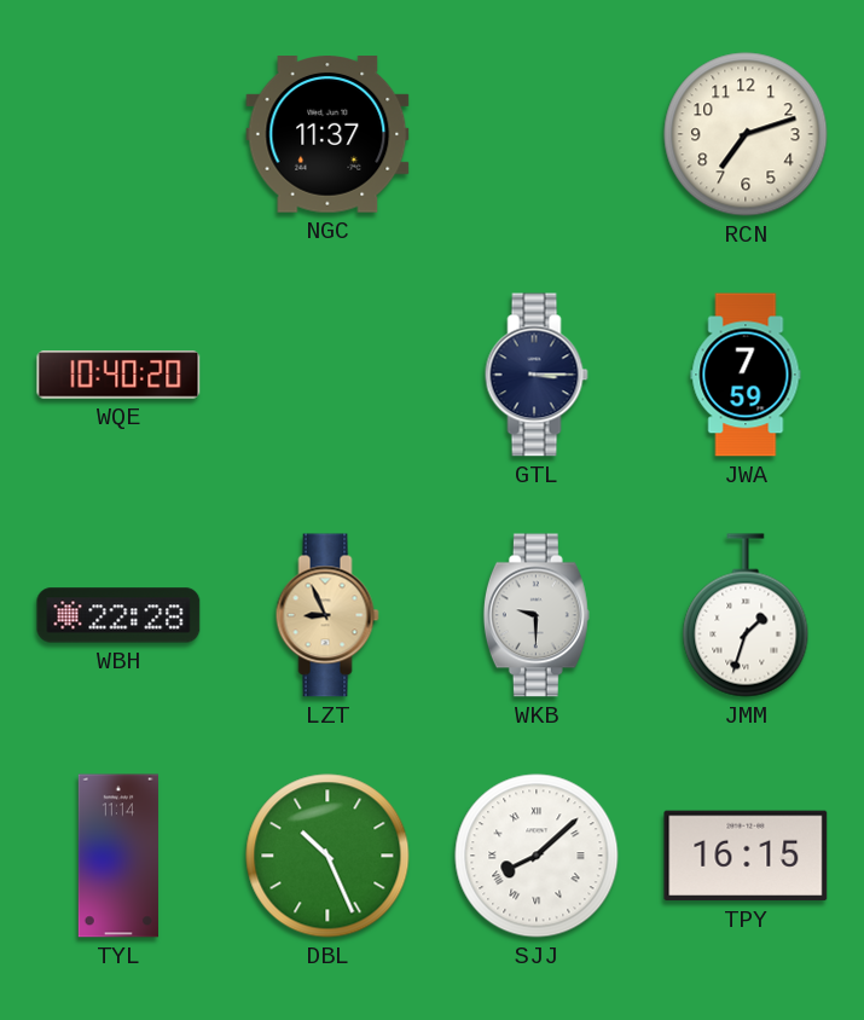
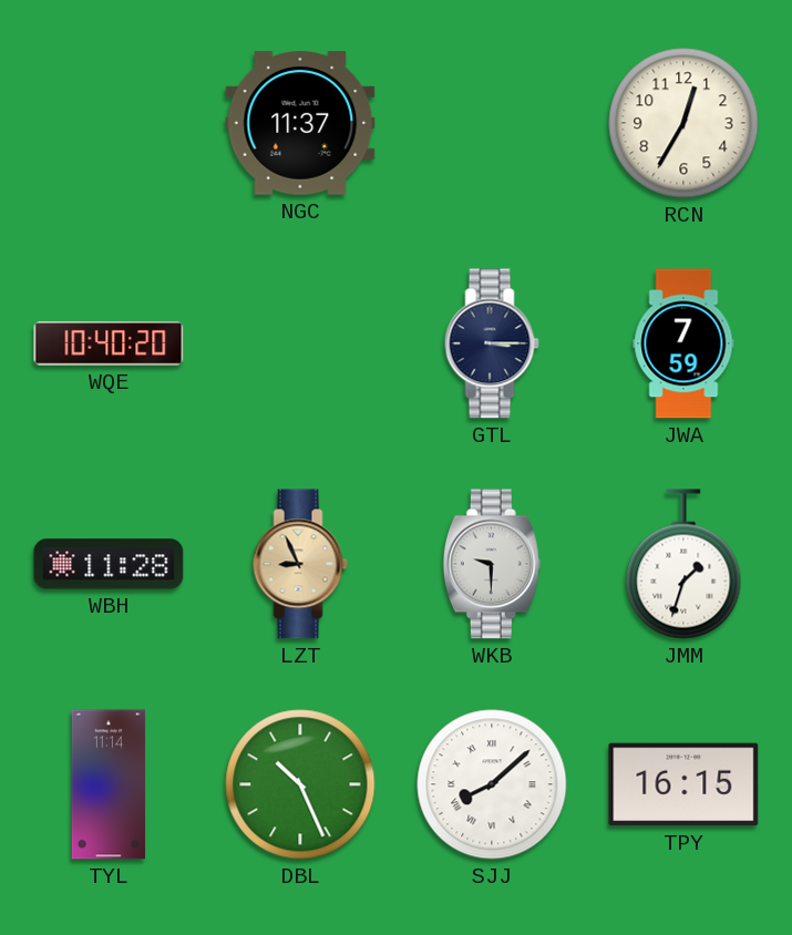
RCN: 7:12 -> 12:35 (683, 123)
WBH: 22:28 -> 11:28 (109, 564)
